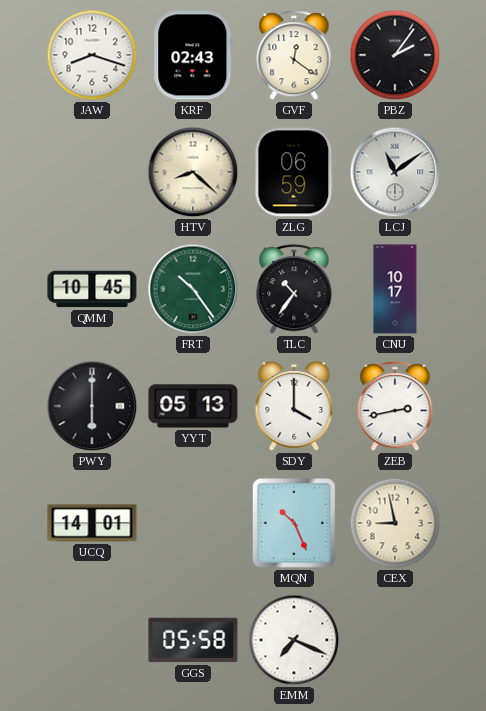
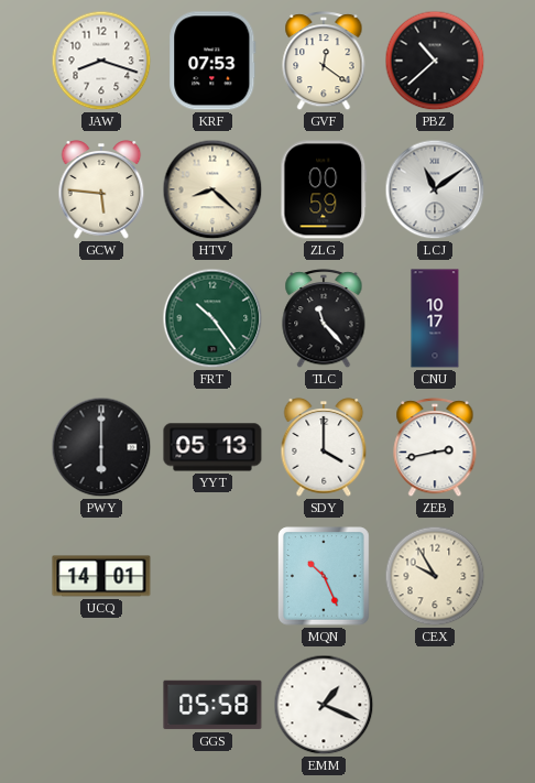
KRF: 02:43 -> 07:53 (212, 61)
PBZ: 2:06 -> 10:38 (435, 61)
GCW: none -> 5:46 (101, 189)
ZLG: 06:59 -> 00:59 (324, 189)
QMM: 10:45 -> none (92, 289)
TLC: 10:36 -> 11:23 (324, 319)
CEX: 8:58 -> 9:55 (435, 576)
EMM: 7:19 -> 1:19 (324, 705)
